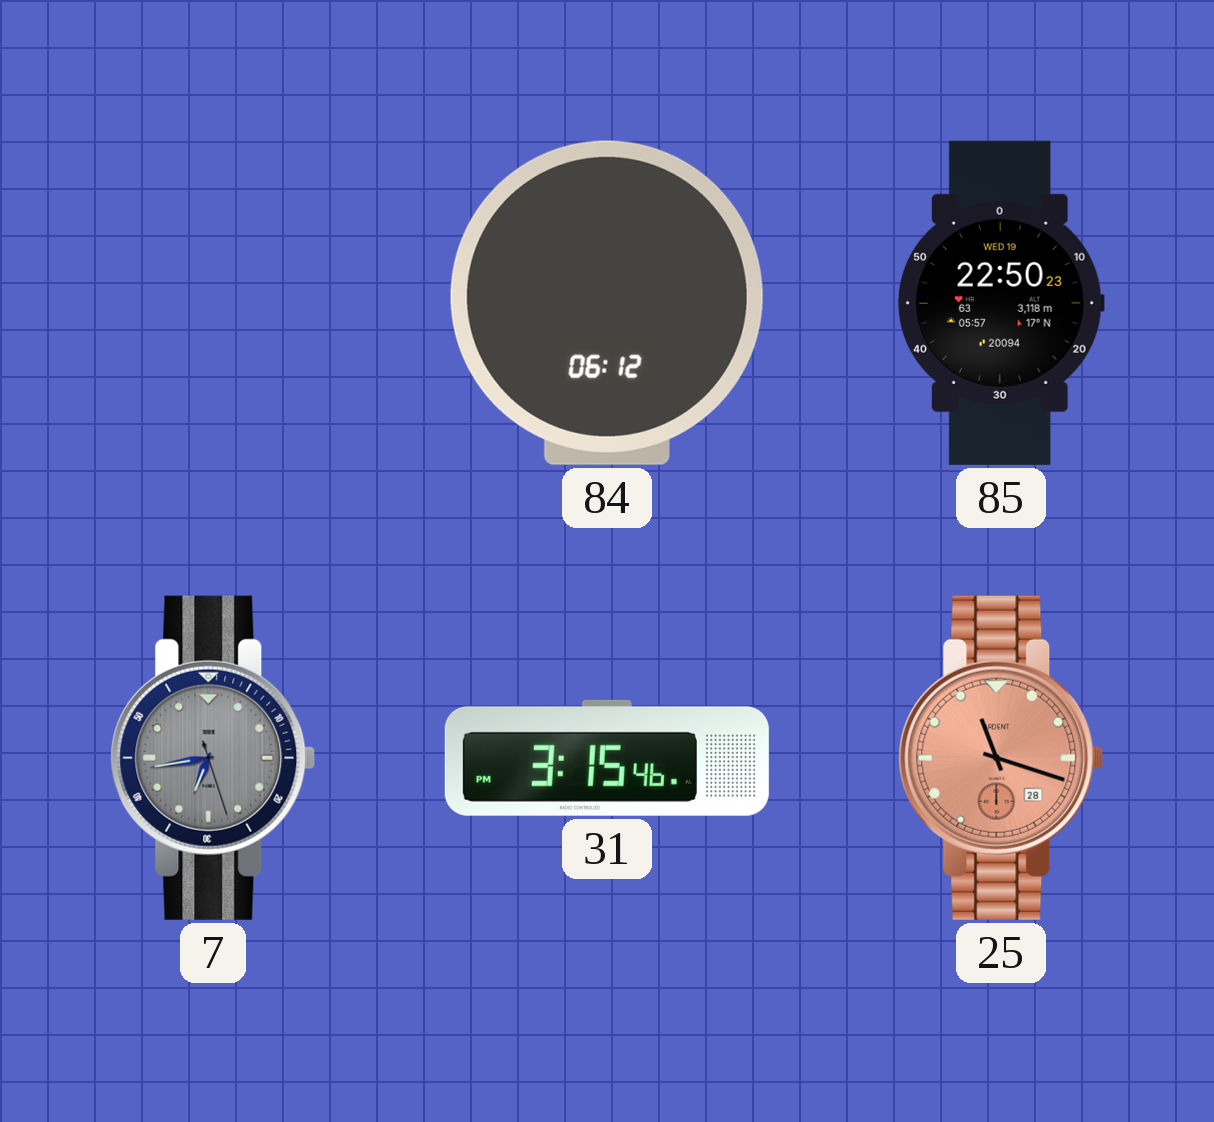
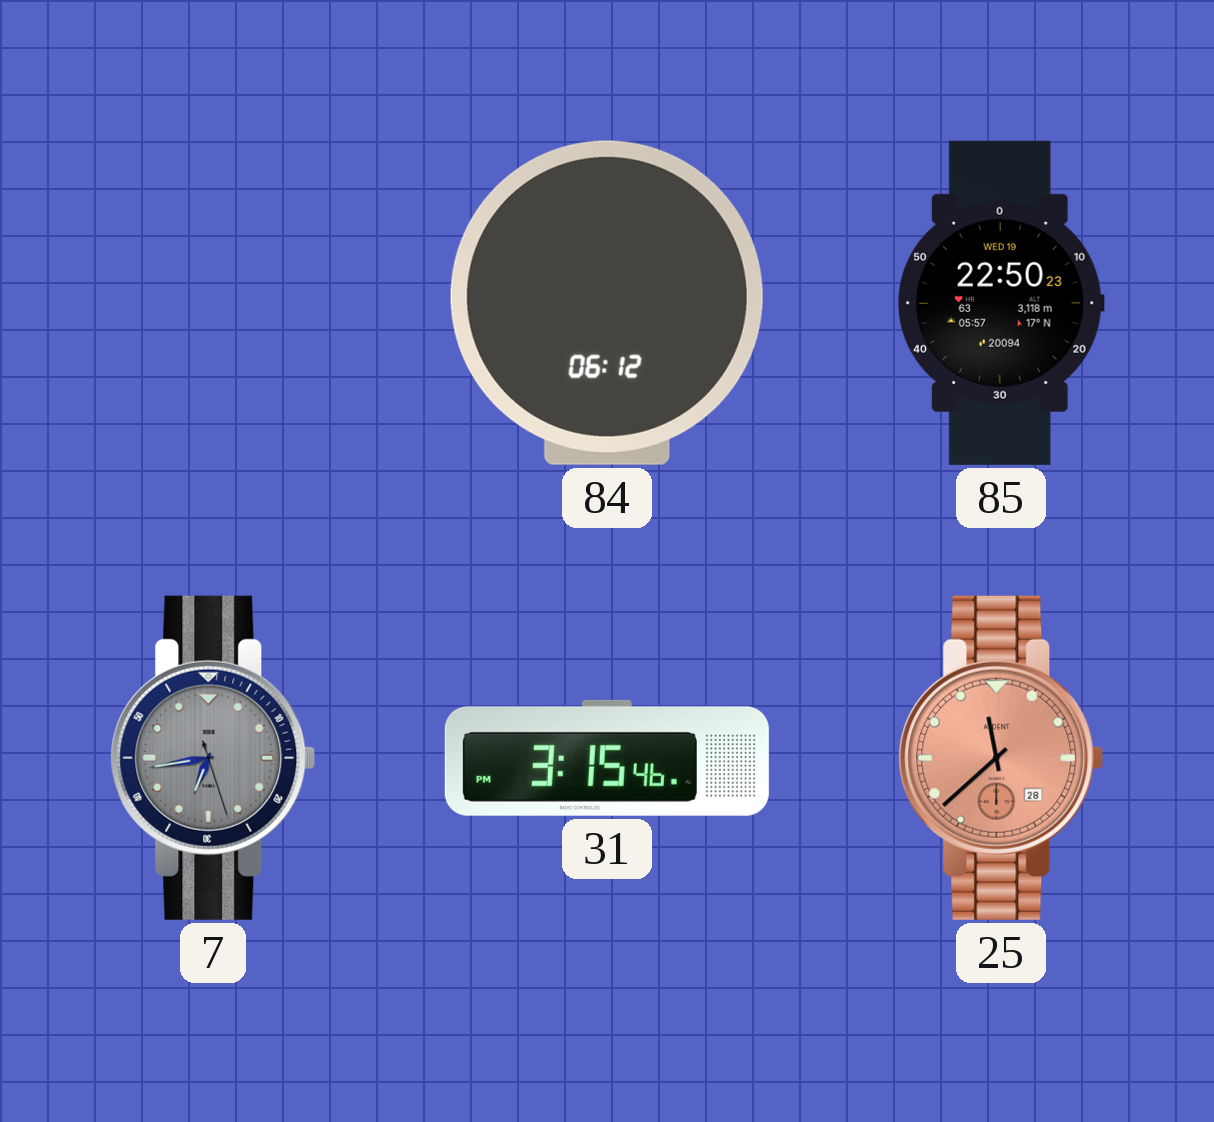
25: 11:18 -> 11:38 (1001, 758)
